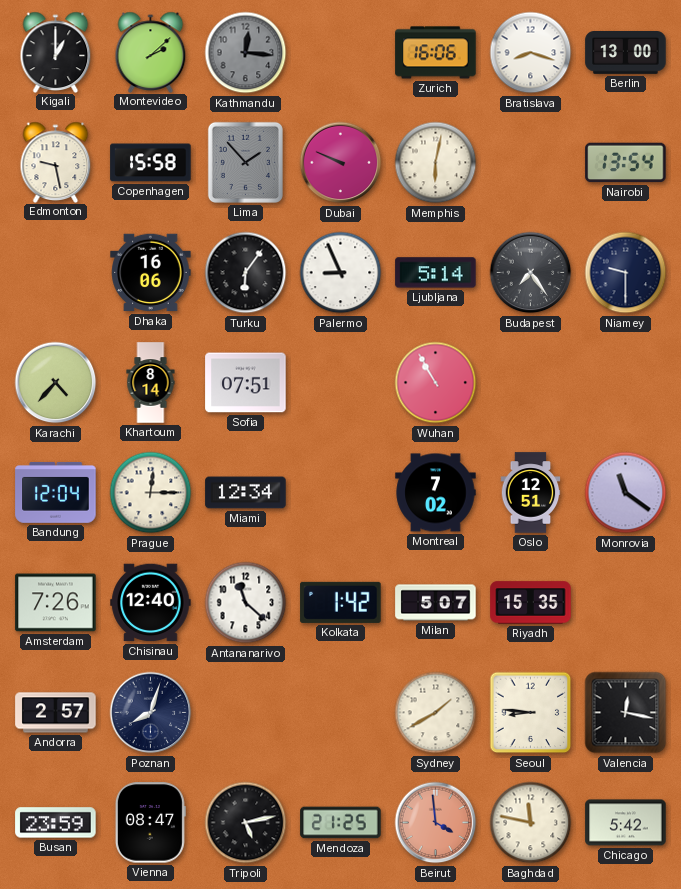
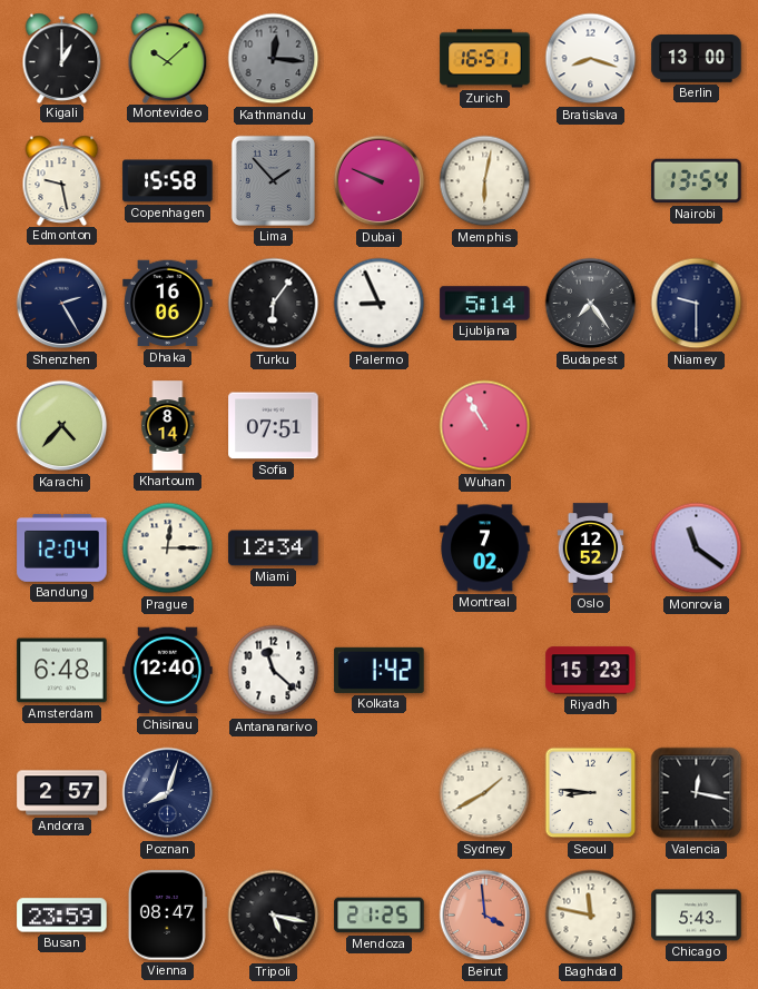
Montevideo: 2:08 -> 10:08 (168, 58)
Zurich: 16:06 -> 16:51 (485, 59)
Shenzhen: none -> 2:25 (62, 304)
Oslo: 12:51 -> 12:52 (591, 548)
Amsterdam: 7:26 -> 6:48 (62, 671)
Milan: 5:07 -> none (436, 603)
Riyadh: 15:35 -> 15:23 (591, 671)
Tripoli: 5:13 -> 5:17 (274, 916)
Chicago: 5:42 -> 5:43 (697, 916)
